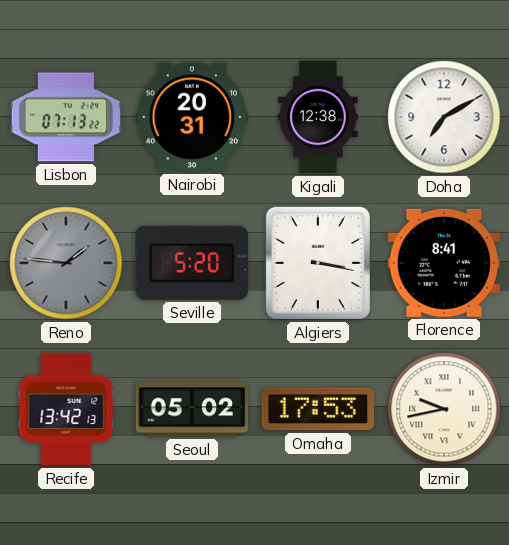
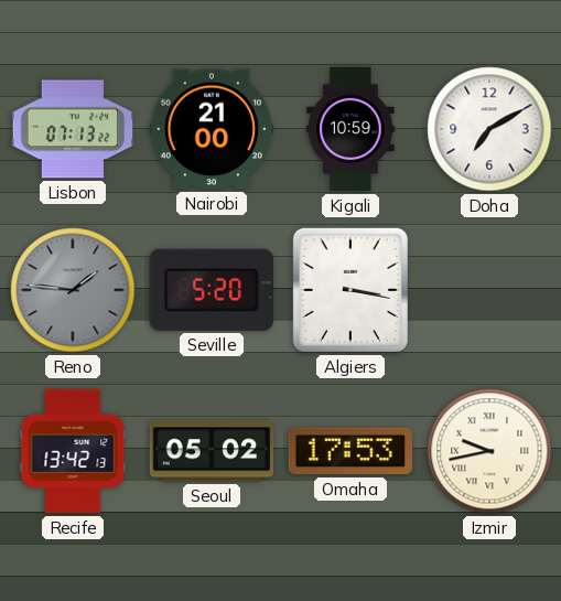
Nairobi: 20:31 -> 21:00 (212, 129)
Kigali: 12:38 -> 10:59 (350, 129)
Florence: 8:41 -> none (443, 263)
